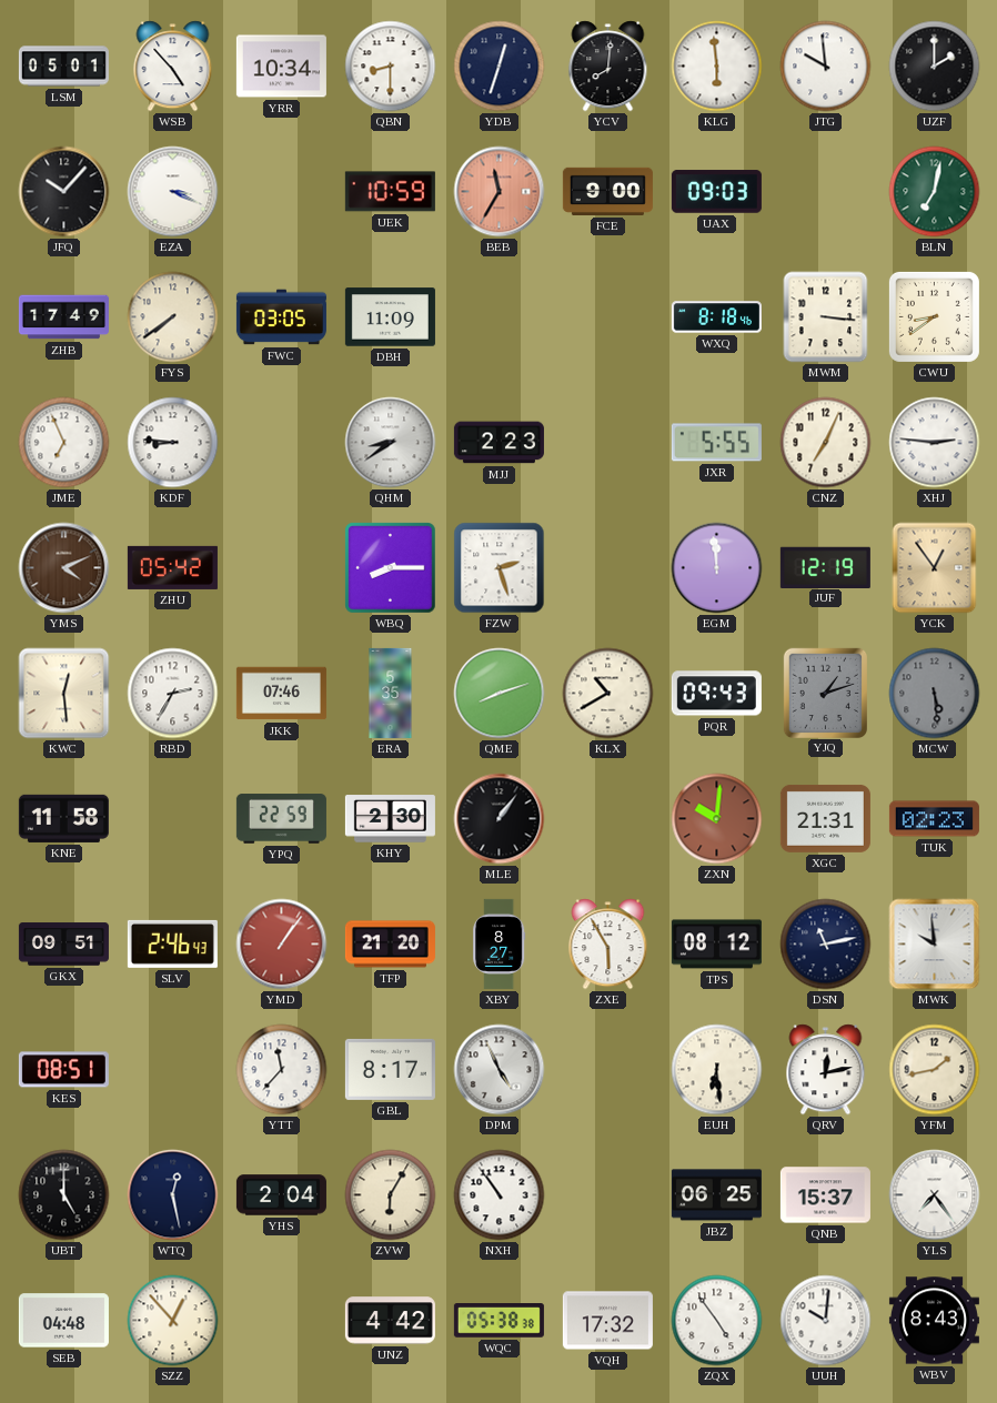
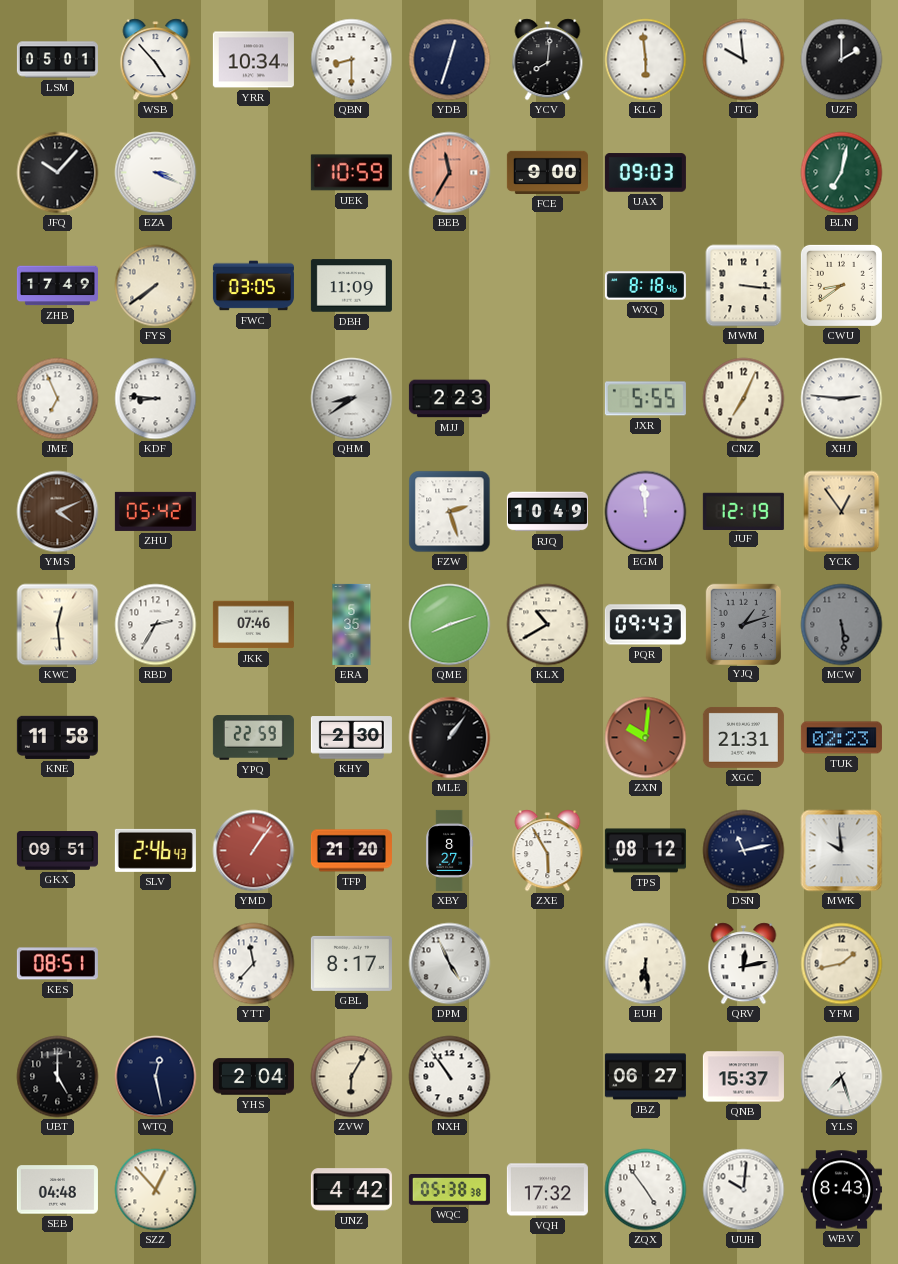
WBQ: 8:15 -> none (391, 568)
RJQ: none -> 10:49 (547, 512)
JBZ: 06:25 -> 06:27 (645, 1077)
YLS: 7:24 -> 7:27 (842, 1077)
